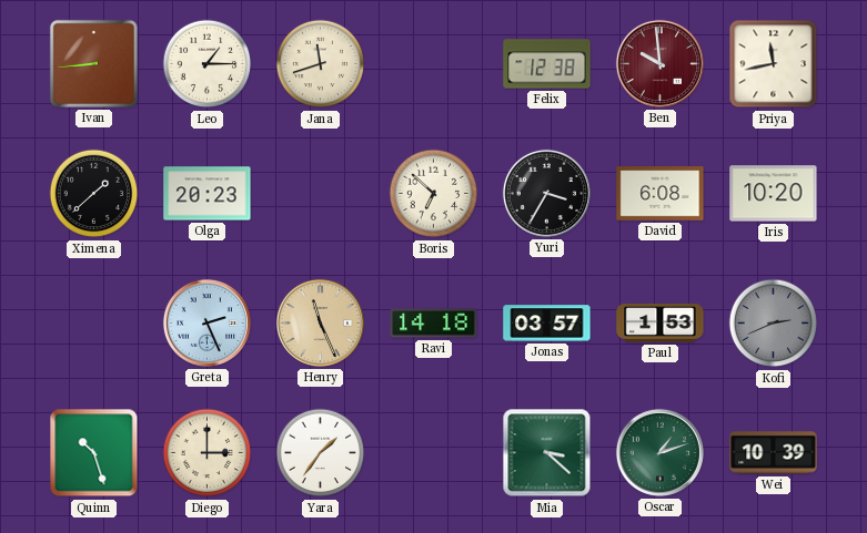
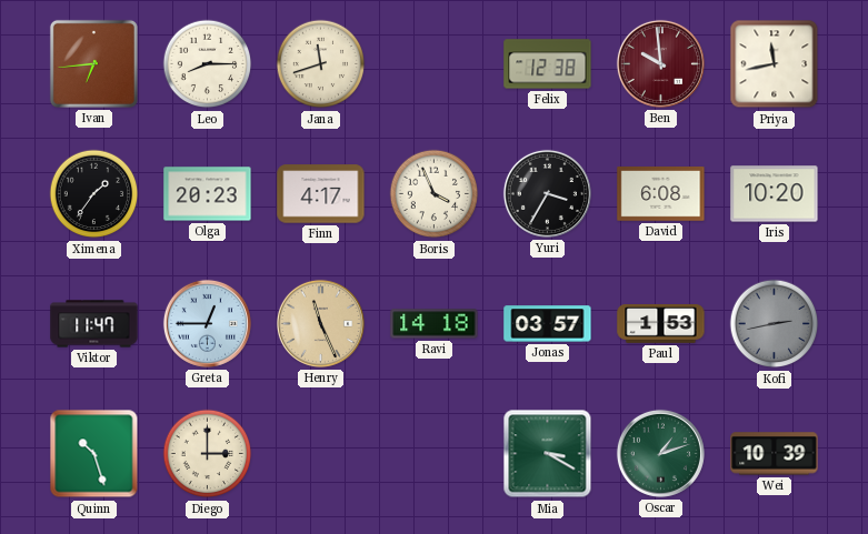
Ivan: 8:44 -> 6:44 (93, 63)
Leo: 1:15 -> 8:15 (208, 64)
Ximena: 1:38 -> 1:36 (94, 194)
Finn: none -> 4:17 (321, 194)
Boris: 6:52 -> 3:56 (435, 194)
Viktor: none -> 11:47 (94, 324)
Greta: 2:26 -> 12:45 (207, 323)
Kofi: 2:41 -> 2:43 (775, 324)
Yara: 1:36 -> none (321, 453)
Mia: 3:22 -> 3:20 (548, 454)
